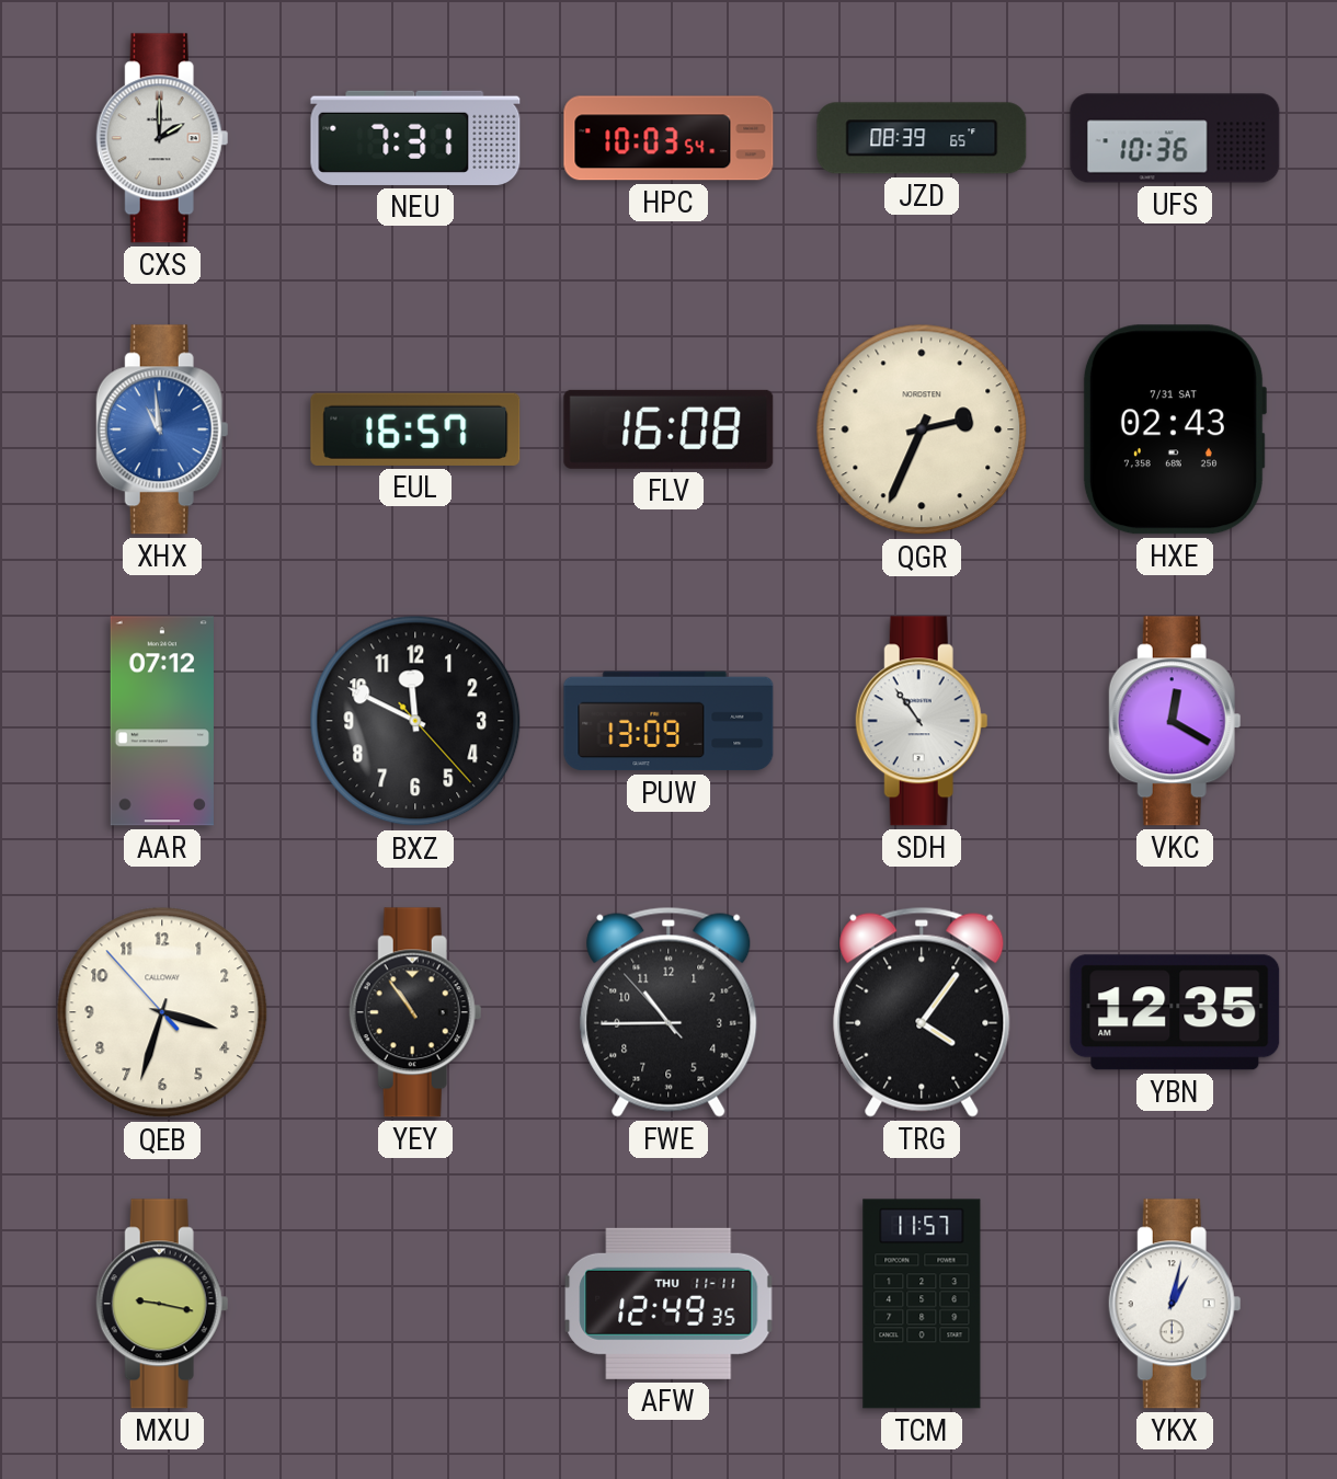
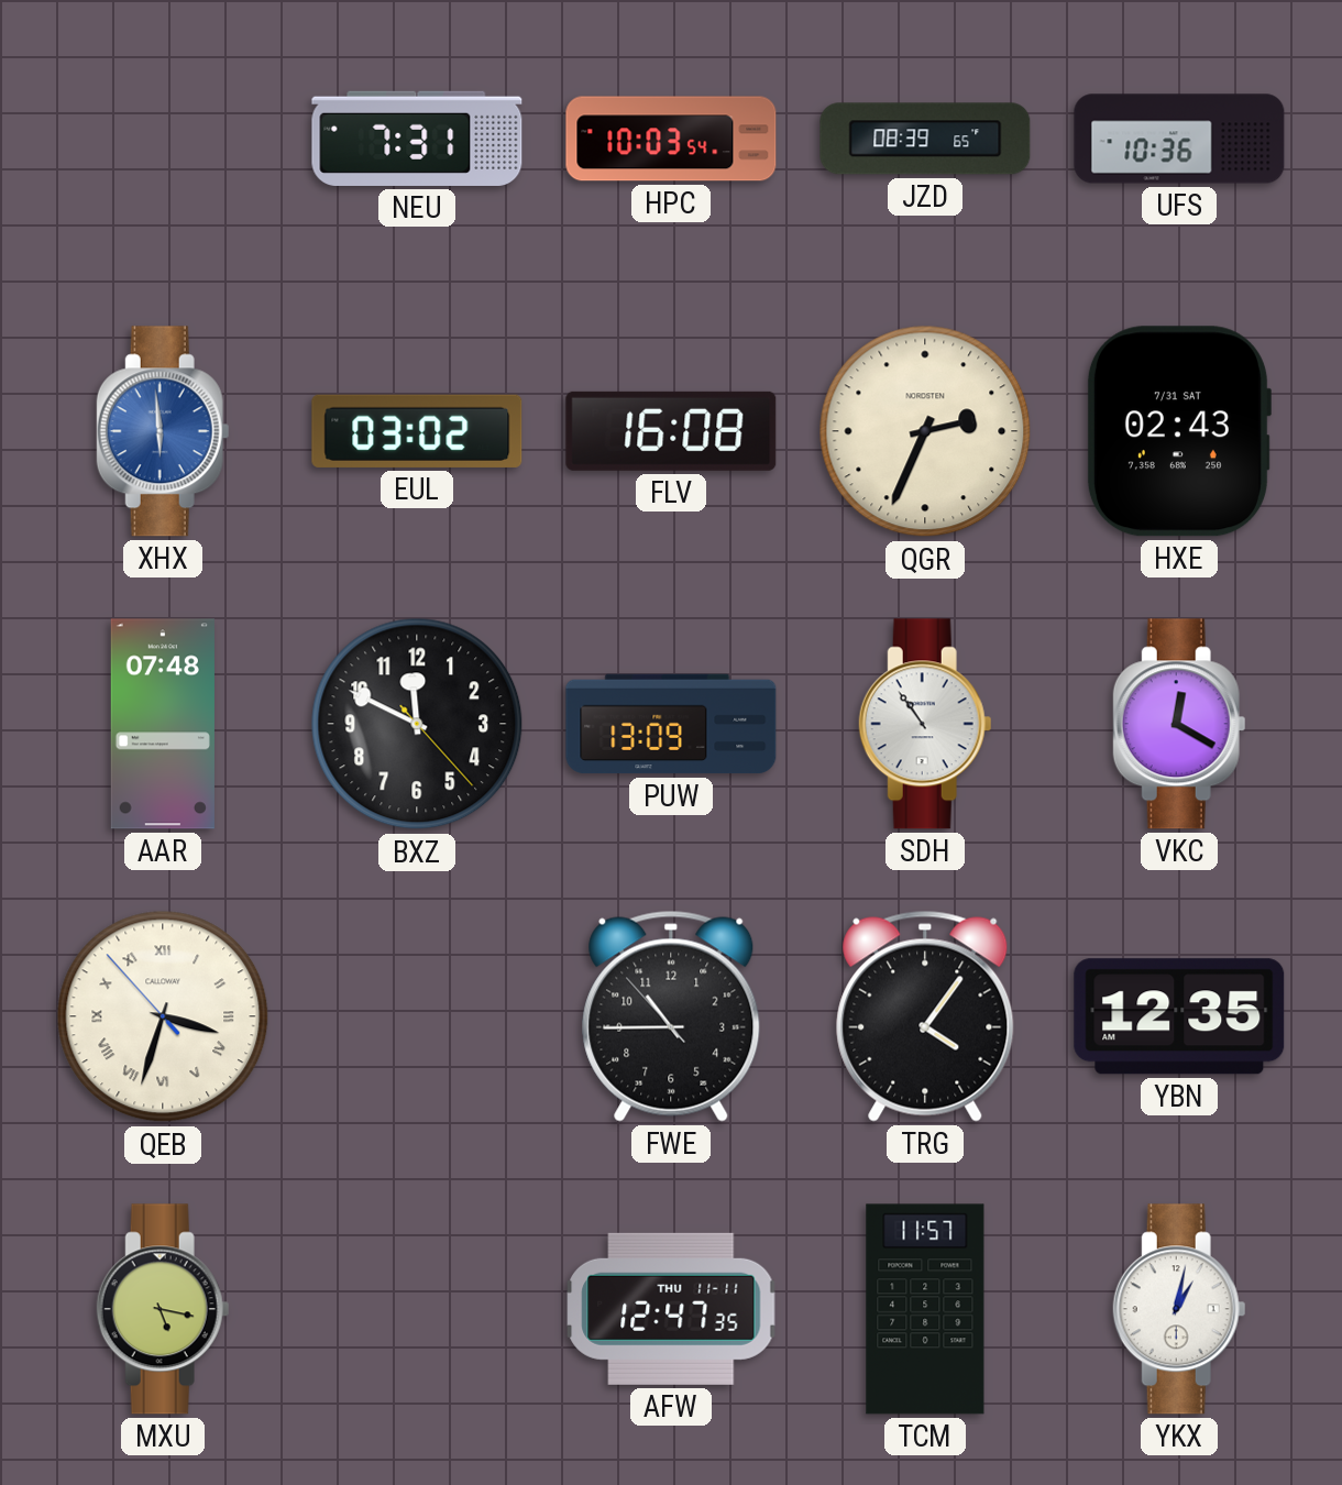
CXS: 2:00 -> none (162, 138)
XHX: 10:59 -> 5:59 (163, 431)
EUL: 16:57 -> 03:02 (417, 431)
AAR: 07:12 -> 07:48 (163, 724)
QEB numerals: Arabic -> Roman (163, 1016)
YEY: 10:54 -> none (415, 1012)
MXU: 9:17 -> 5:17 (163, 1309)
AFW: 12:49 -> 12:47 (671, 1309)
